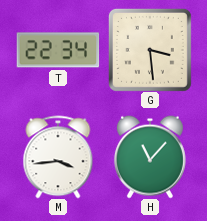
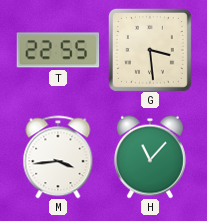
T: 22:34 -> 22:55 (58, 50)
